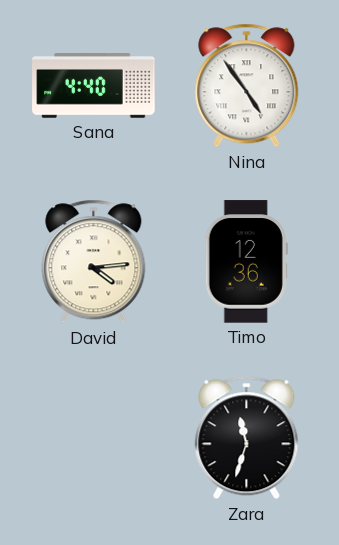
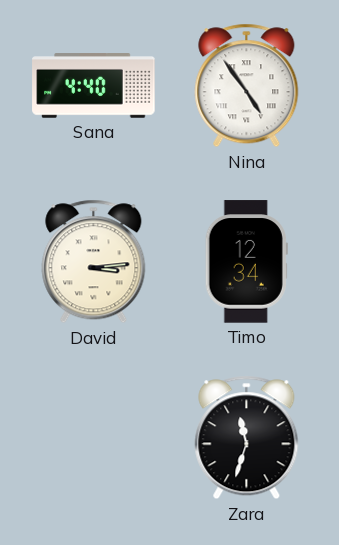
David: 4:14 -> 3:14 (94, 262)
Timo: 12:36 -> 12:34 (246, 262)
